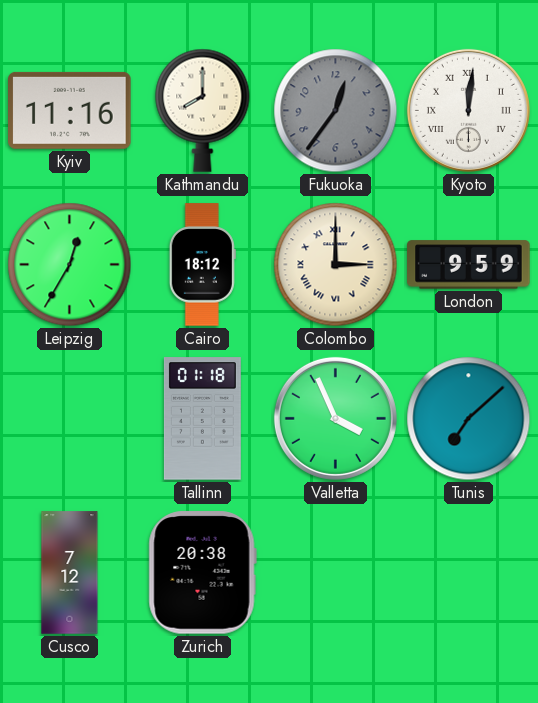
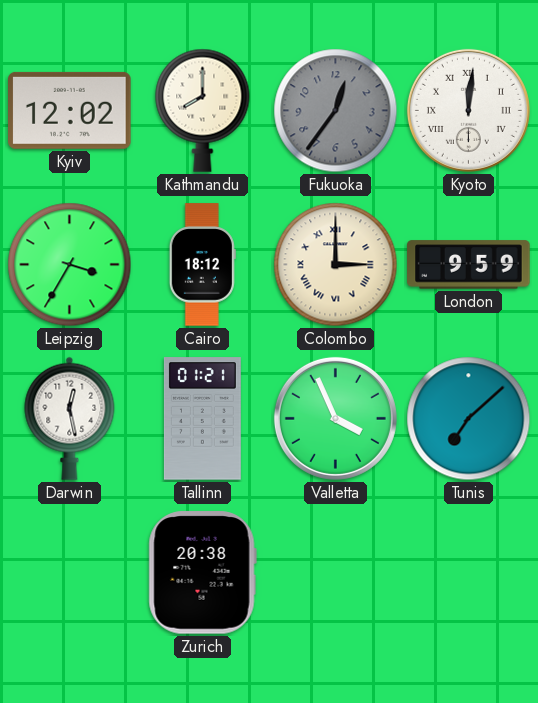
Kyiv: 11:16 -> 12:02 (70, 110)
Leipzig: 12:35 -> 3:35 (70, 265)
Darwin: none -> 12:28 (70, 418)
Tallinn: 01:18 -> 01:21 (202, 419)
Cusco: 7:12 -> none (70, 573)
